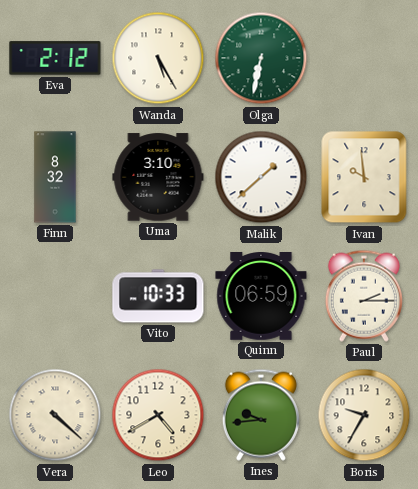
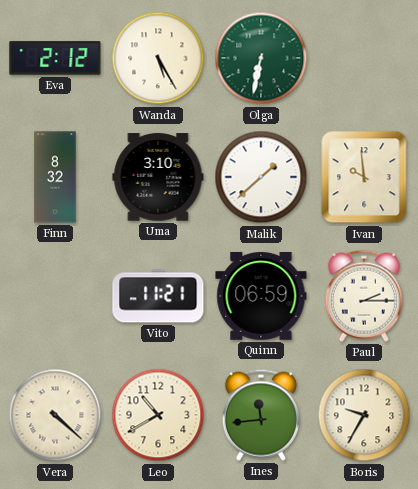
Vito: 10:33 -> 11:21 (158, 296)
Leo: 4:40 -> 10:40 (158, 415)
Ines: 9:44 -> 11:44 (261, 415)
